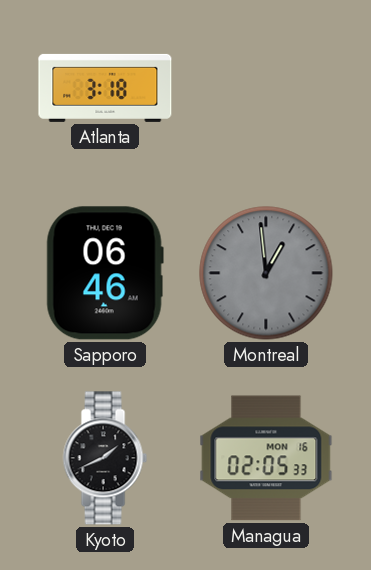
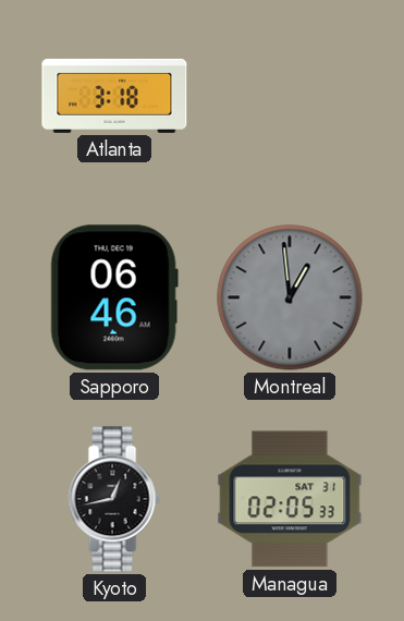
Kyoto: 1:41 -> 12:43 (114, 499)
Managua date: MON 16 -> SAT 31 (290, 499)
